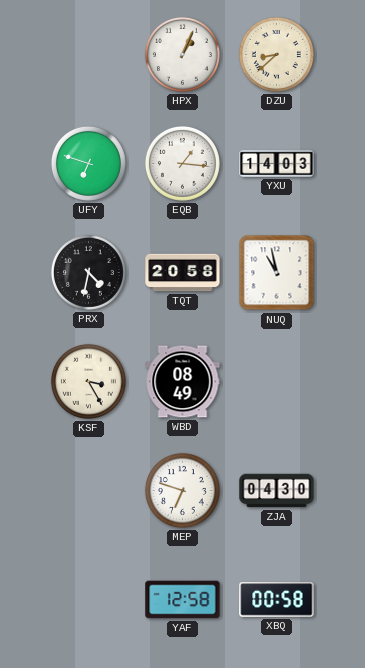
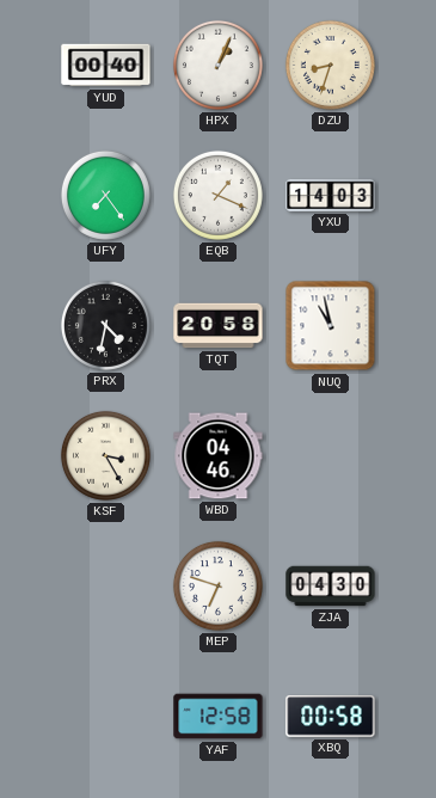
YUD: none -> 00:40 (106, 66)
DZU: 8:38 -> 8:33 (330, 65)
UFY: 6:48 -> 7:24 (105, 195)
EQB: 1:16 -> 1:19 (217, 195)
WBD: 08:49 -> 04:46 (219, 456)
